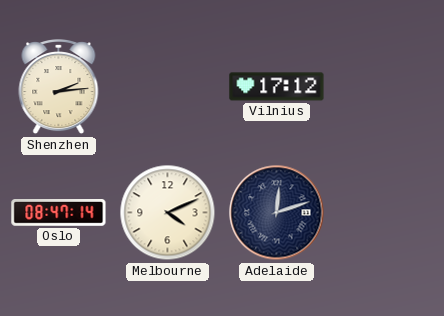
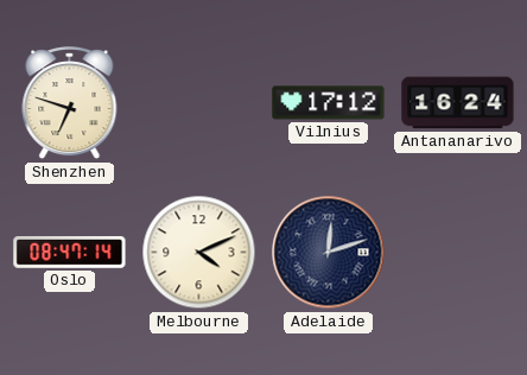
Shenzhen: 2:14 -> 6:48 (70, 104)
Antananarivo: none -> 16:24 (458, 103)
